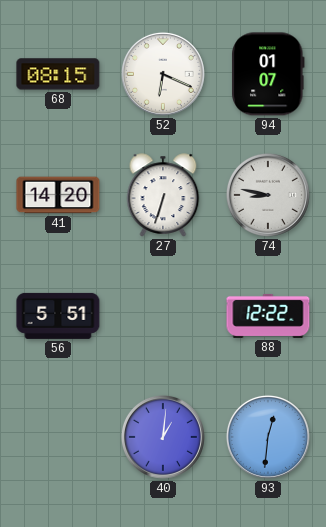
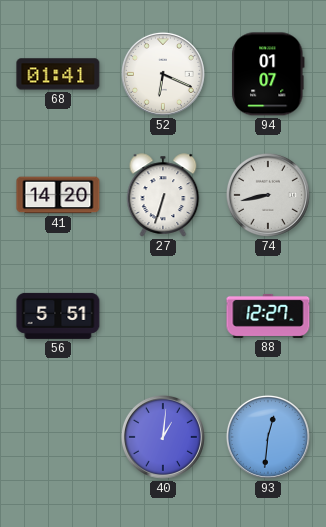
68: 08:15 -> 01:41 (58, 74)
74: 8:47 -> 8:43 (268, 195)
88: 12:22 -> 12:27 (268, 316)
